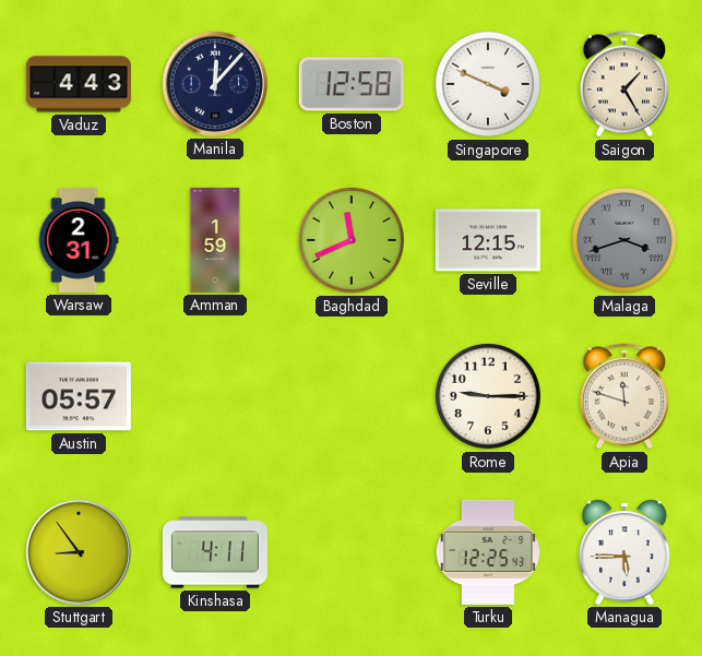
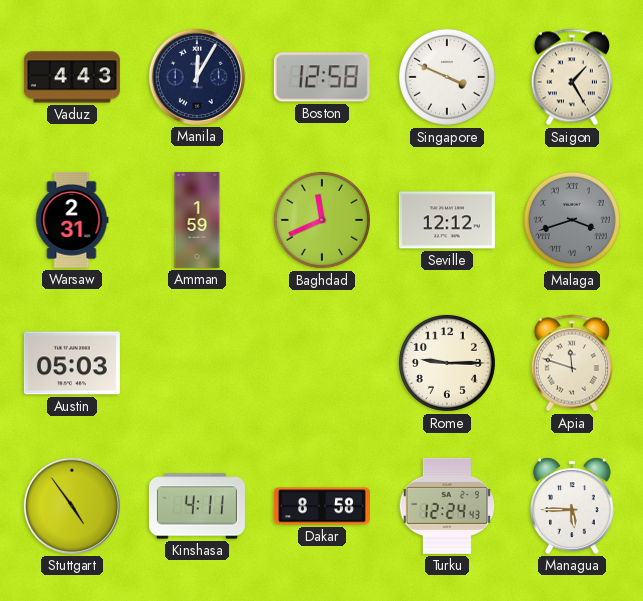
Manila: 12:07 -> 12:05 (197, 77)
Seville: 12:15 -> 12:12 (447, 220)
Austin: 05:57 -> 05:03 (72, 363)
Stuttgart: 8:54 -> 4:54 (72, 506)
Dakar: none -> 8:58 (322, 506)
Turku: 12:25 -> 12:24 (446, 506)
